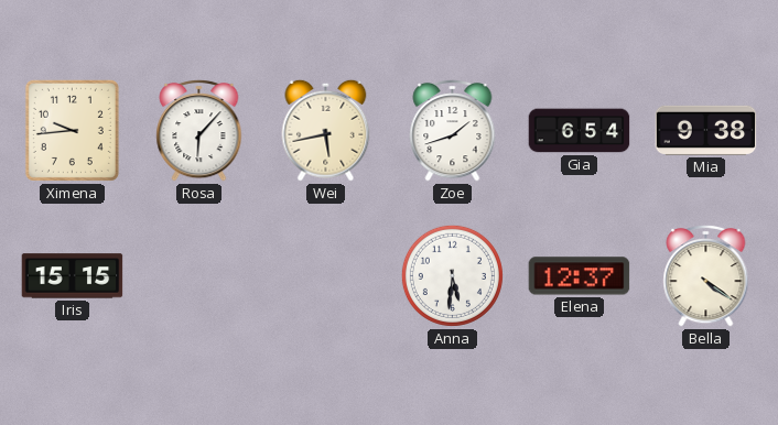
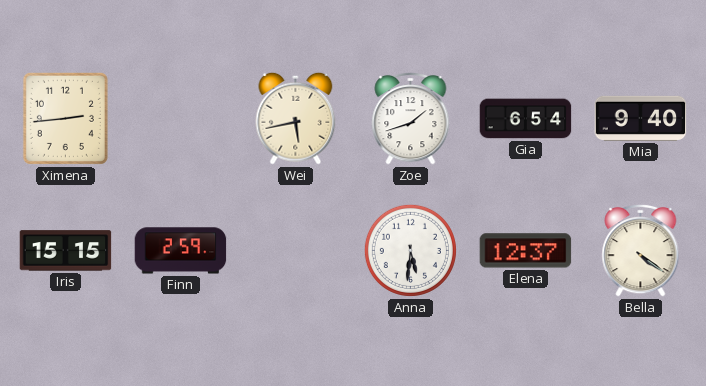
Ximena: 9:44 -> 2:44 (65, 118)
Rosa: 6:07 -> none (199, 130)
Mia: 9:38 -> 9:40 (641, 118)
Finn: none -> 2:59 (181, 251)
